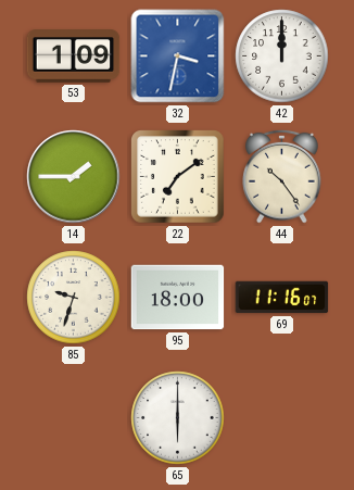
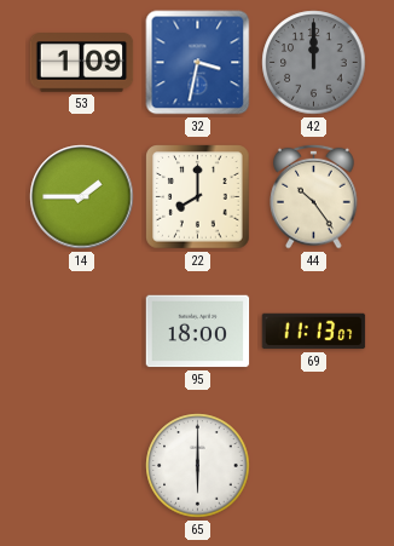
42 dial: white -> grey (314, 63)
22: 7:09 -> 8:00 (198, 197)
85: 9:33 -> none (74, 298)
69: 11:16 -> 11:13 (314, 332)
